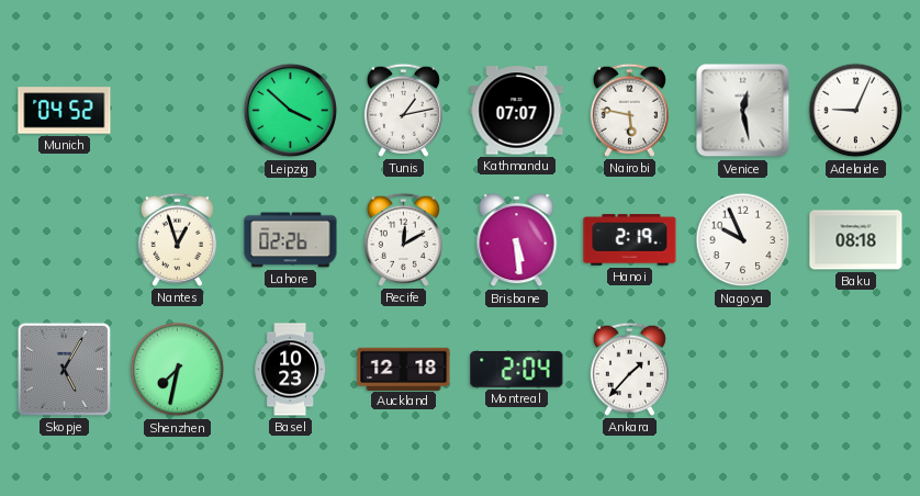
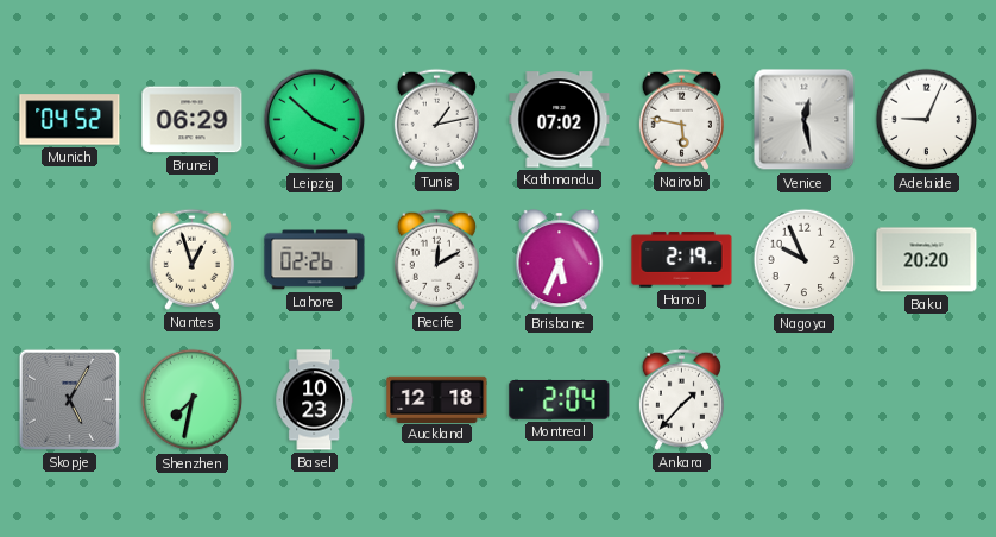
Brunei: none -> 06:29 (193, 120)
Kathmandu: 07:07 -> 07:02 (560, 120)
Brisbane: 5:29 -> 5:34 (560, 261)
Baku: 08:18 -> 20:20 (927, 260)
